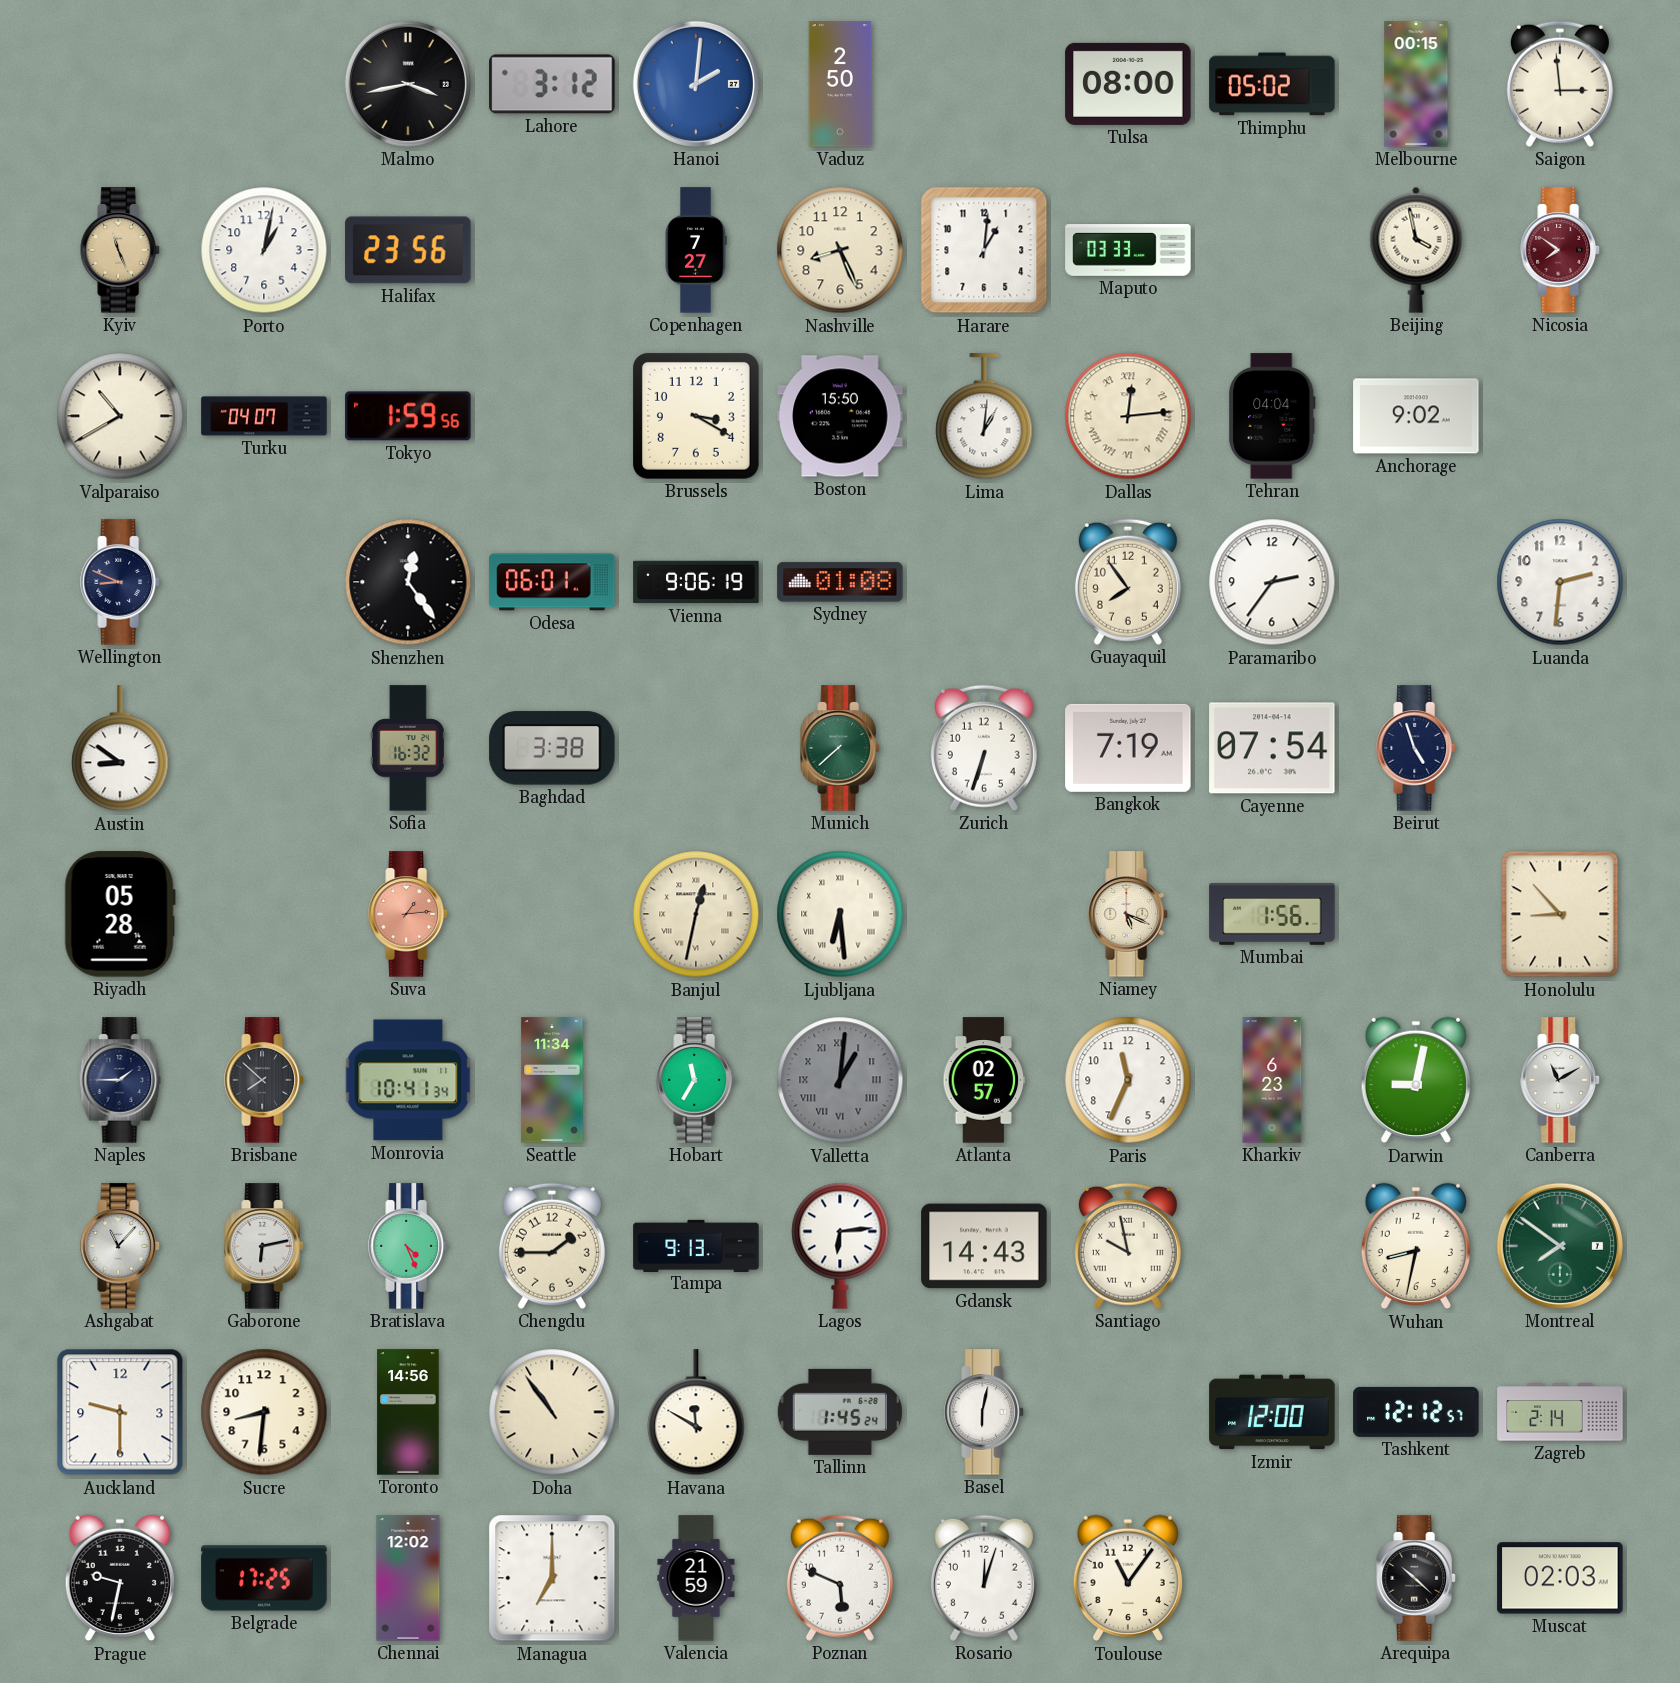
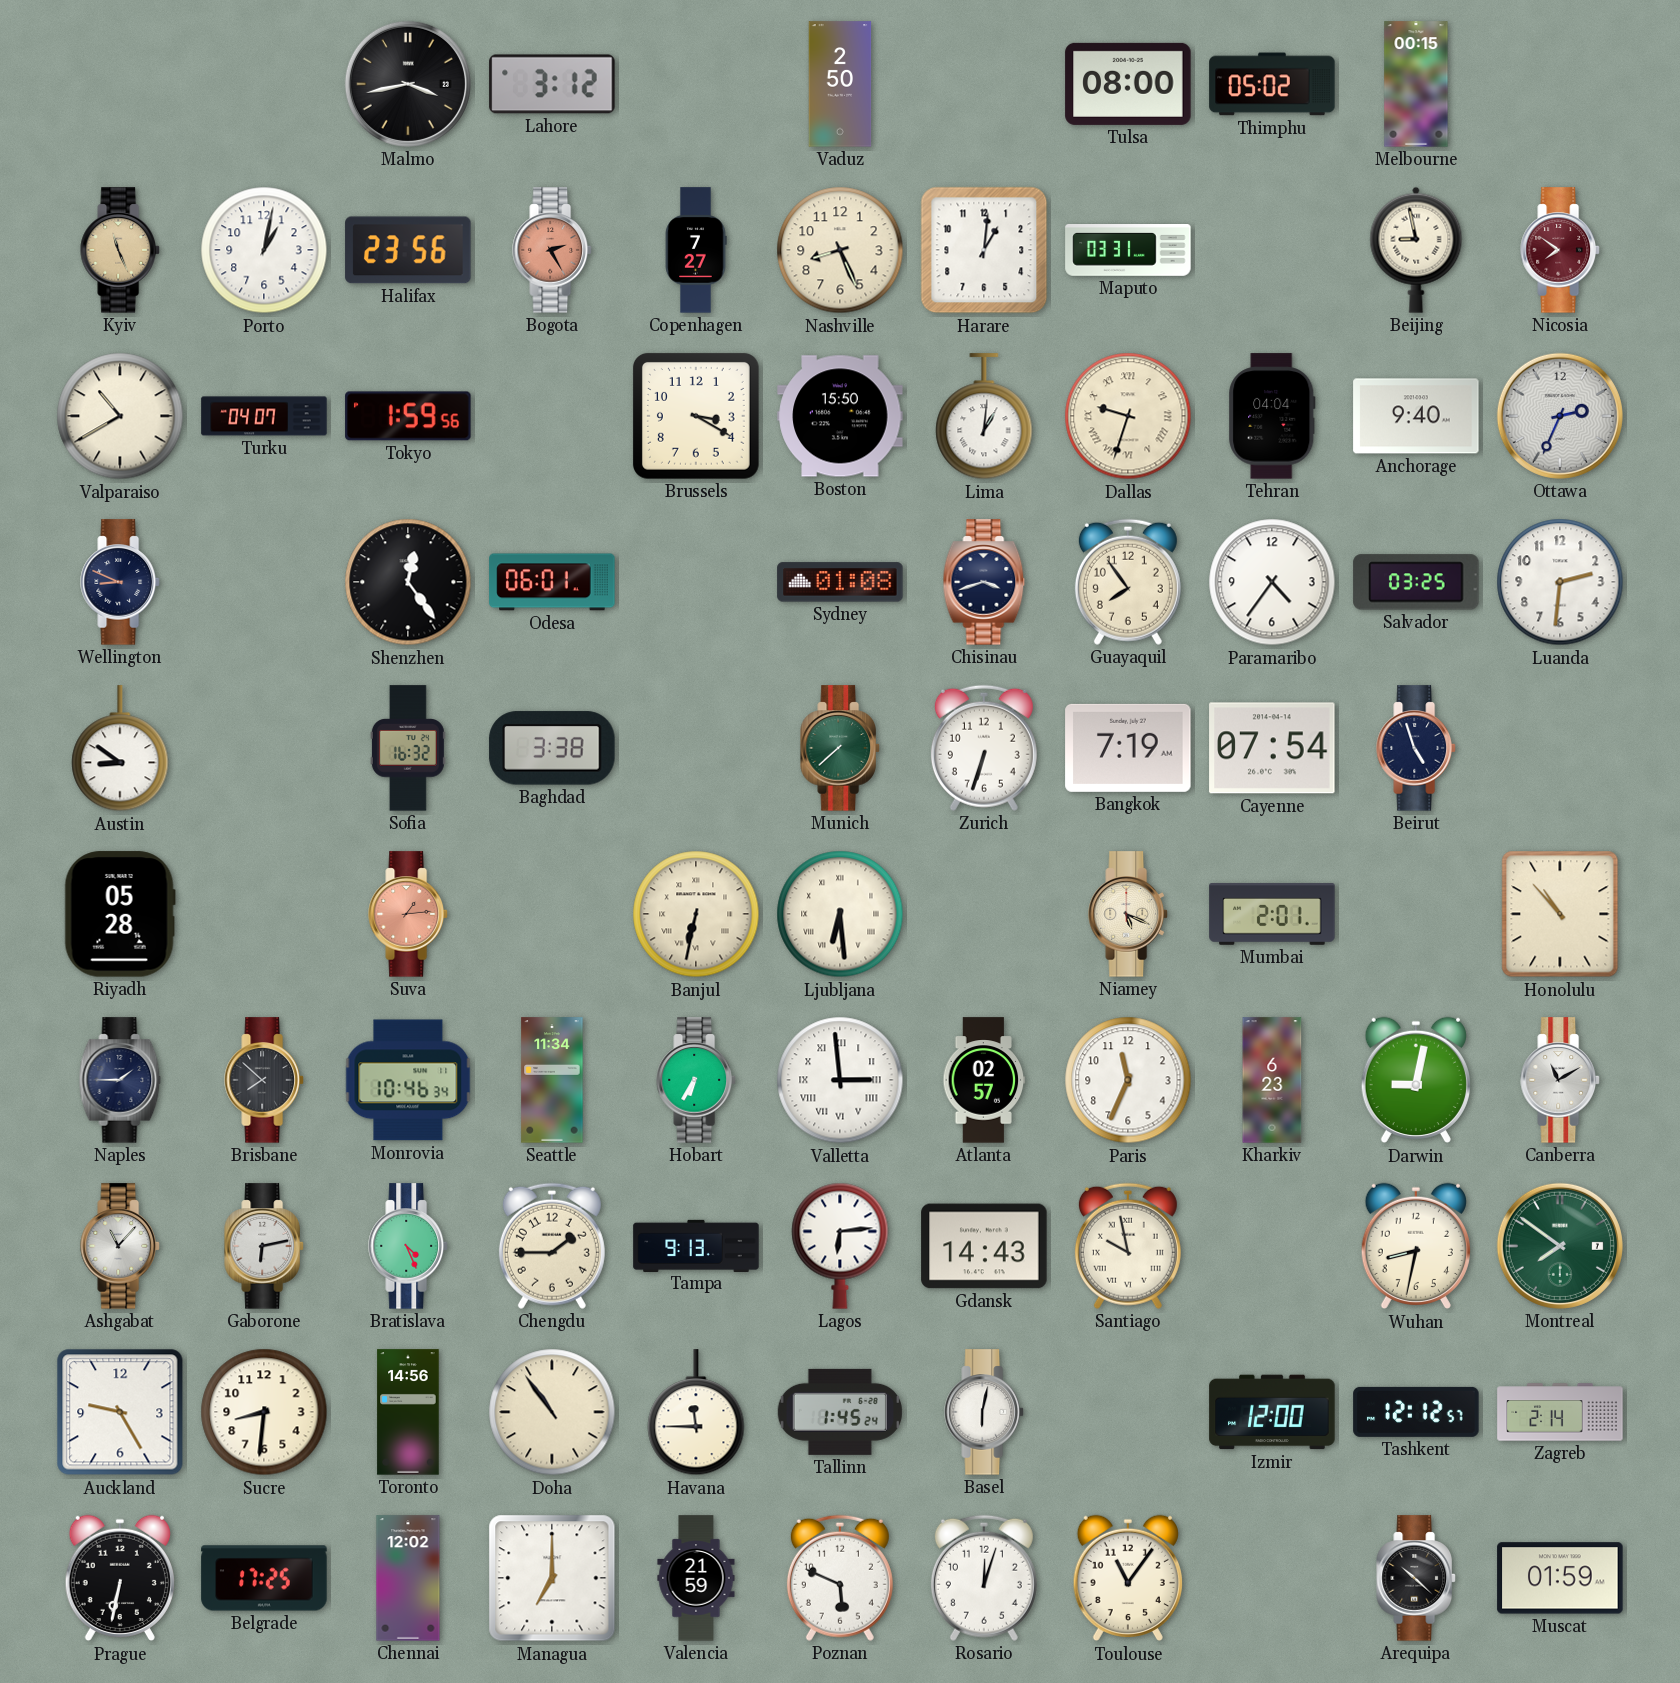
Hanoi: 2:01 -> none (696, 84)
Saigon: 2:59 -> none (1560, 84)
Bogota: none -> 2:25 (552, 250)
Maputo: 03:33 -> 03:31 (1128, 251)
Beijing: 3:58 -> 8:58 (1416, 250)
Dallas: 12:14 -> 9:33 (1128, 416)
Anchorage: 9:02 -> 9:40 (1416, 416)
Ottawa: none -> 2:34 (1560, 416)
Vienna: 9:06 -> none (696, 582)
Chisinau: none -> 3:42 (984, 582)
Paramaribo: 2:36 -> 4:36 (1272, 582)
Salvador: none -> 03:25 (1416, 582)
Banjul: 12:32 -> 6:32 (696, 914)
Mumbai: 1:56 -> 2:01 (1272, 915)
Honolulu: 8:53 -> 10:53 (1560, 914)
Monrovia: 10:41 -> 10:46 (408, 1080)
Hobart: 11:35 -> 6:35 (696, 1080)
Valletta: 1:01 -> 2:59 (840, 1080)
Valletta dial: grey -> white (840, 1080)
Auckland: 9:30 -> 9:25 (120, 1412)
Havana: 11:50 -> 11:45 (696, 1413)
Prague: 9:32 -> 6:32 (120, 1578)
Muscat: 02:03 -> 01:59 (1560, 1578)
